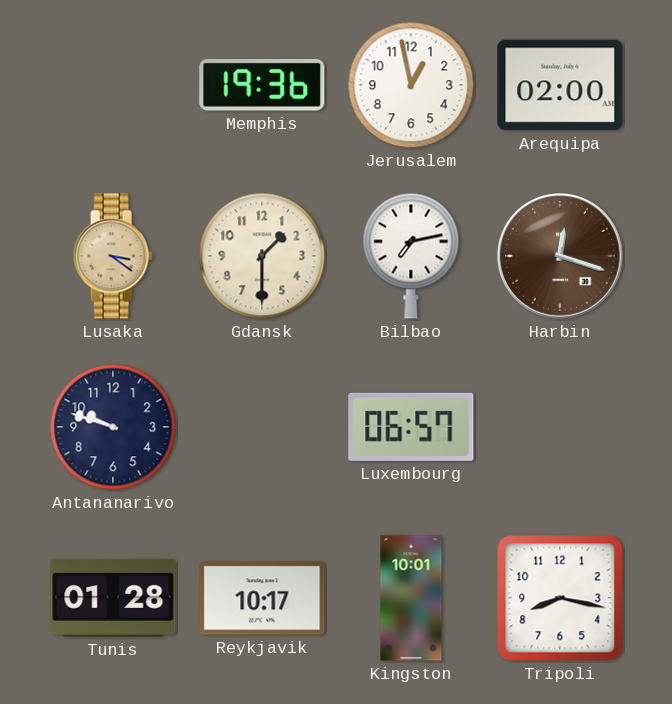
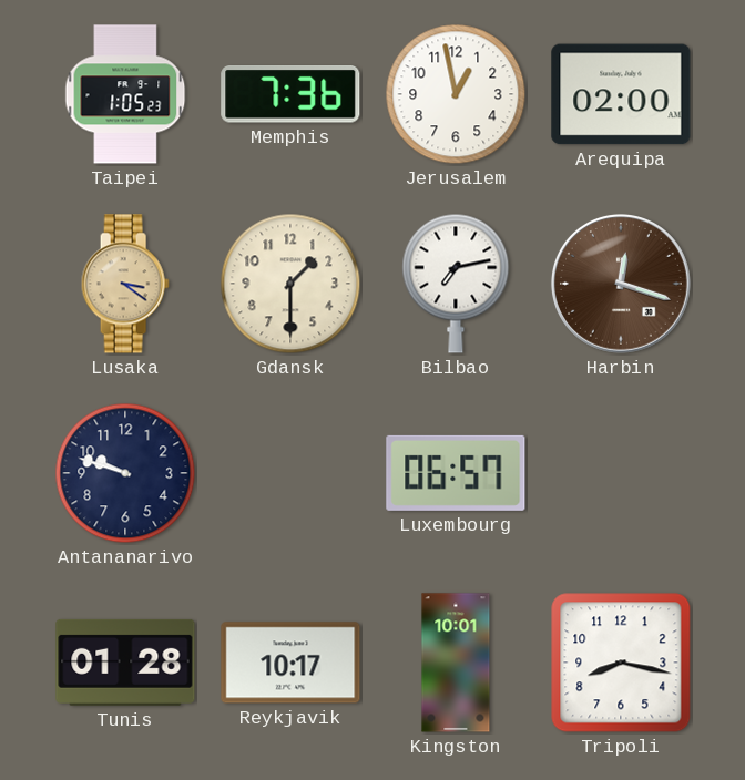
Taipei: none -> 1:05 (125, 94)
Memphis: 19:36 -> 7:36 (290, 95)
